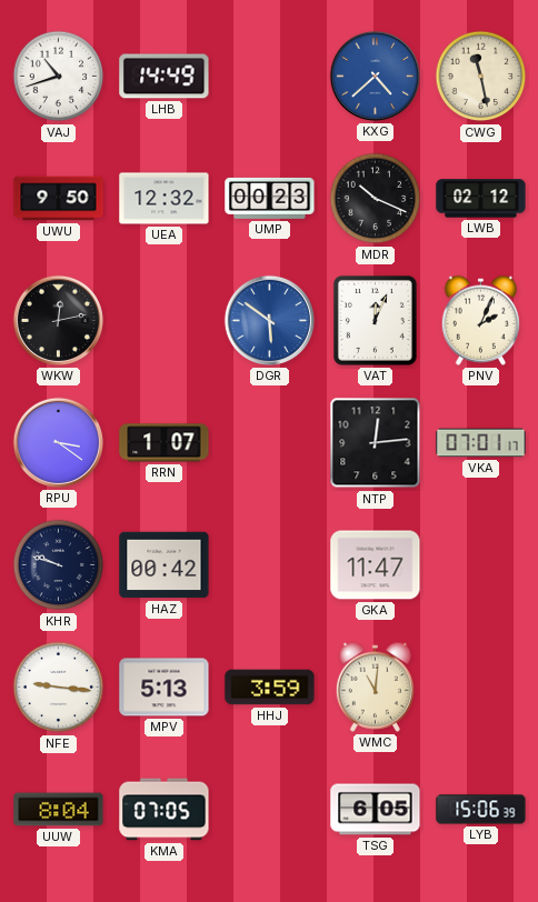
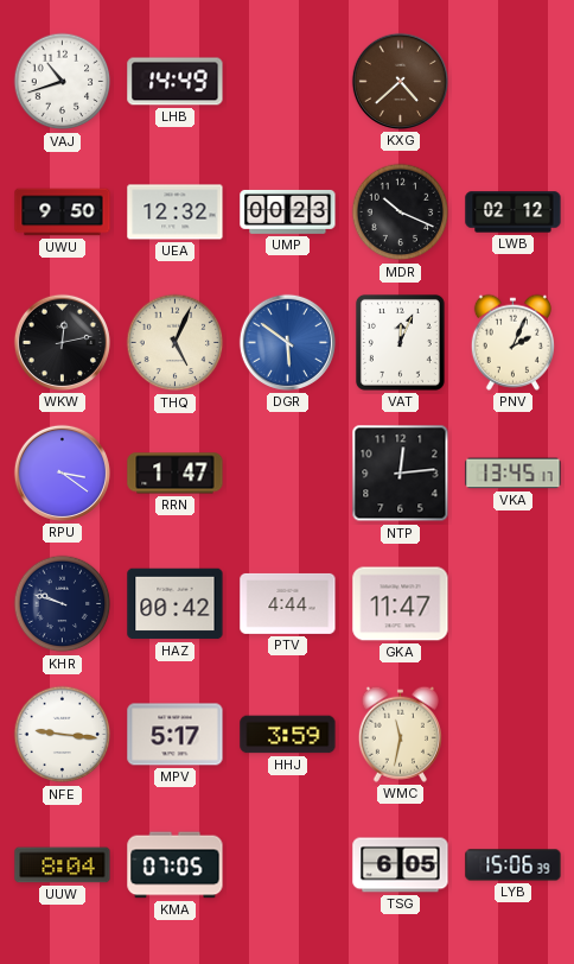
KXG dial: blue -> brown (400, 81)
CWG: 11:28 -> none (481, 77)
THQ: none -> 5:04 (176, 343)
RRN: 1:07 -> 1:47 (176, 474)
VKA: 07:01 -> 13:45 (514, 474)
PTV: none -> 4:44 (288, 603)
MPV: 5:13 -> 5:17 (176, 735)
WMC: 11:01 -> 11:32 (400, 734)
